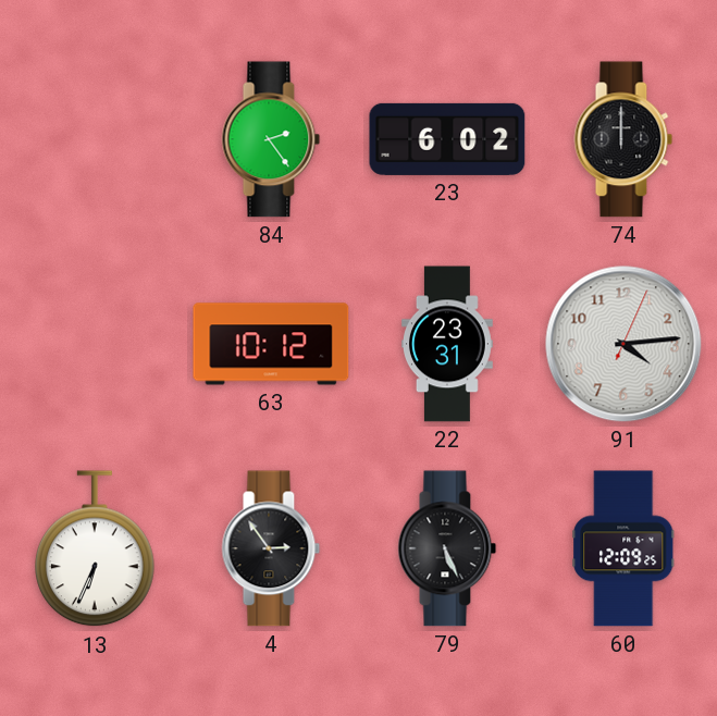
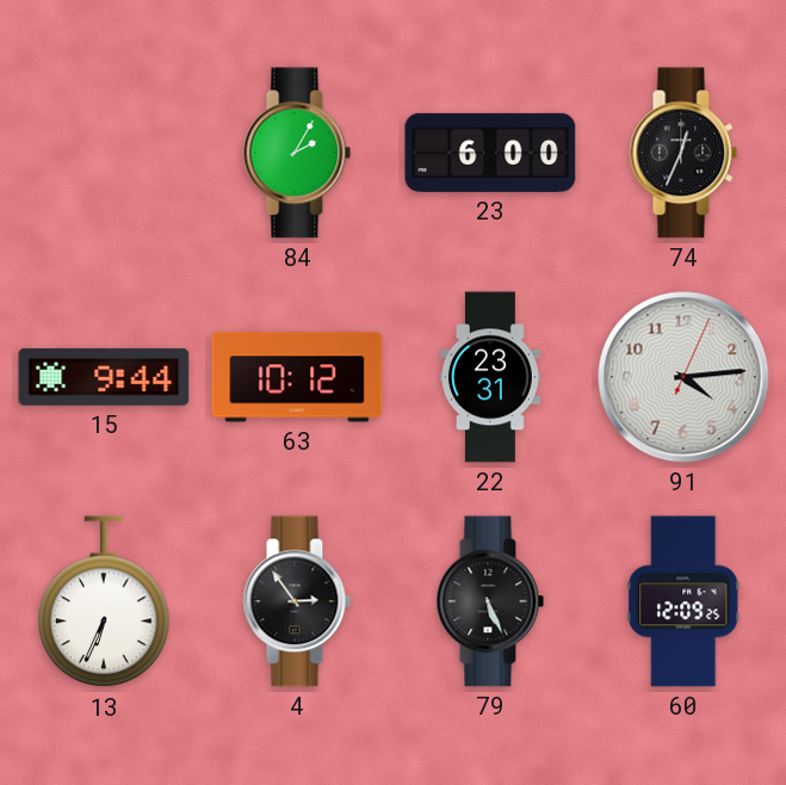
84: 2:24 -> 2:05 (297, 153)
23: 6:02 -> 6:00 (490, 153)
74: 12:00 -> 12:34 (683, 153)
15: none -> 9:44 (104, 377)
